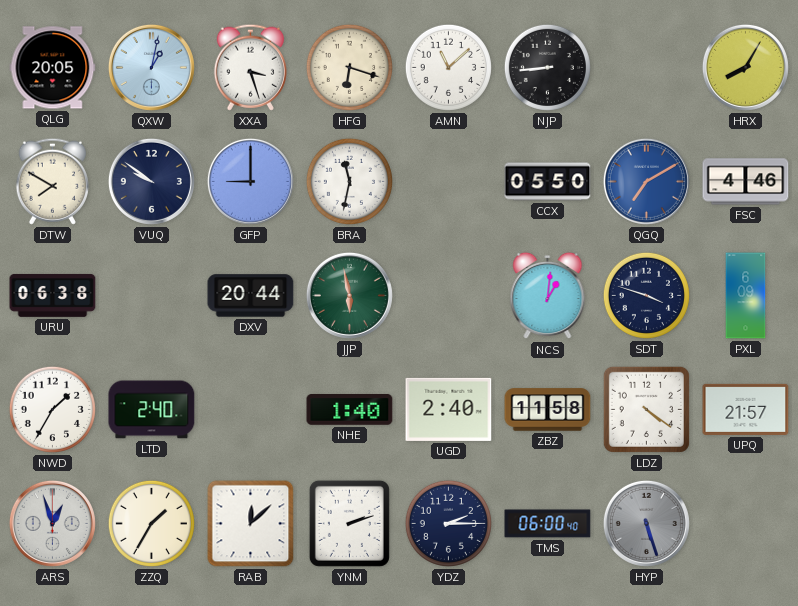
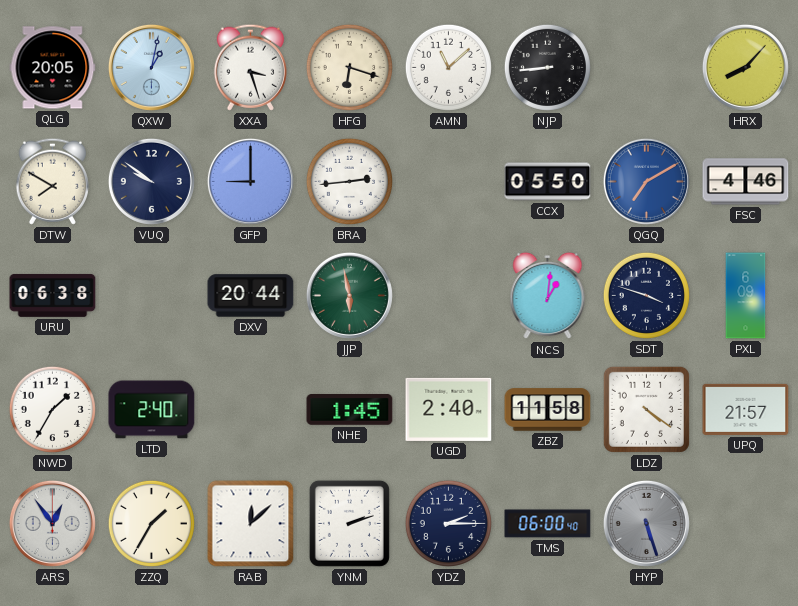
HRX: 8:05 -> 8:07 (745, 67)
BRA: 11:32 -> 2:44 (349, 181)
NHE: 1:40 -> 1:45 (350, 410)
ARS: 12:57 -> 12:54 (52, 523)
